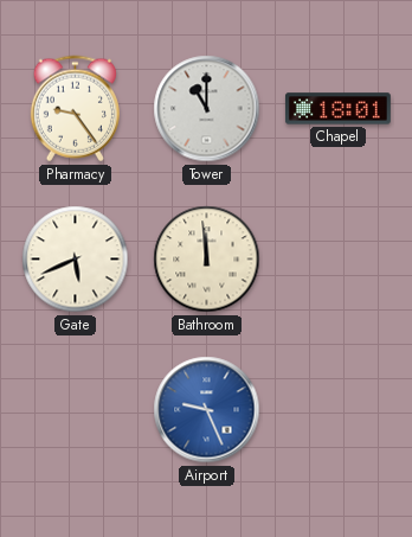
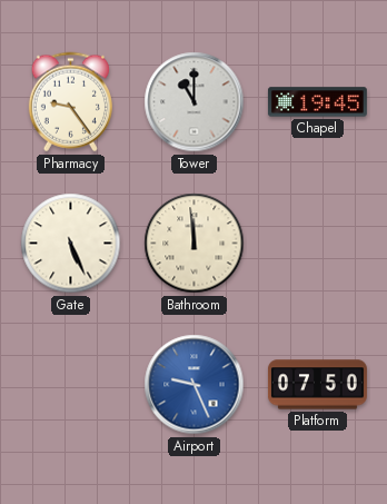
Chapel: 18:01 -> 19:45 (317, 102)
Gate: 5:41 -> 5:26 (71, 244)
Platform: none -> 07:50 (317, 385)
